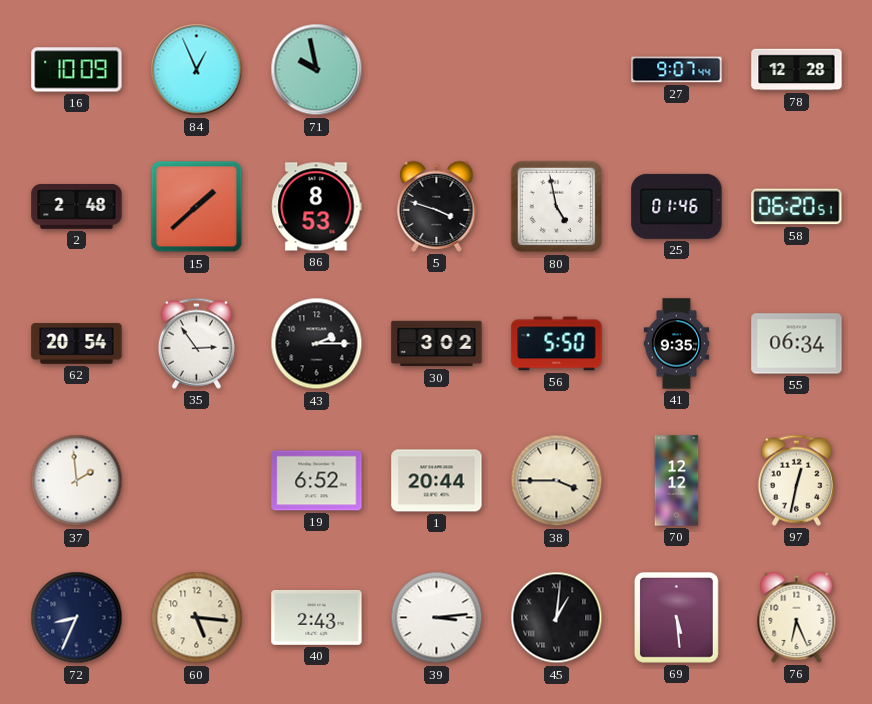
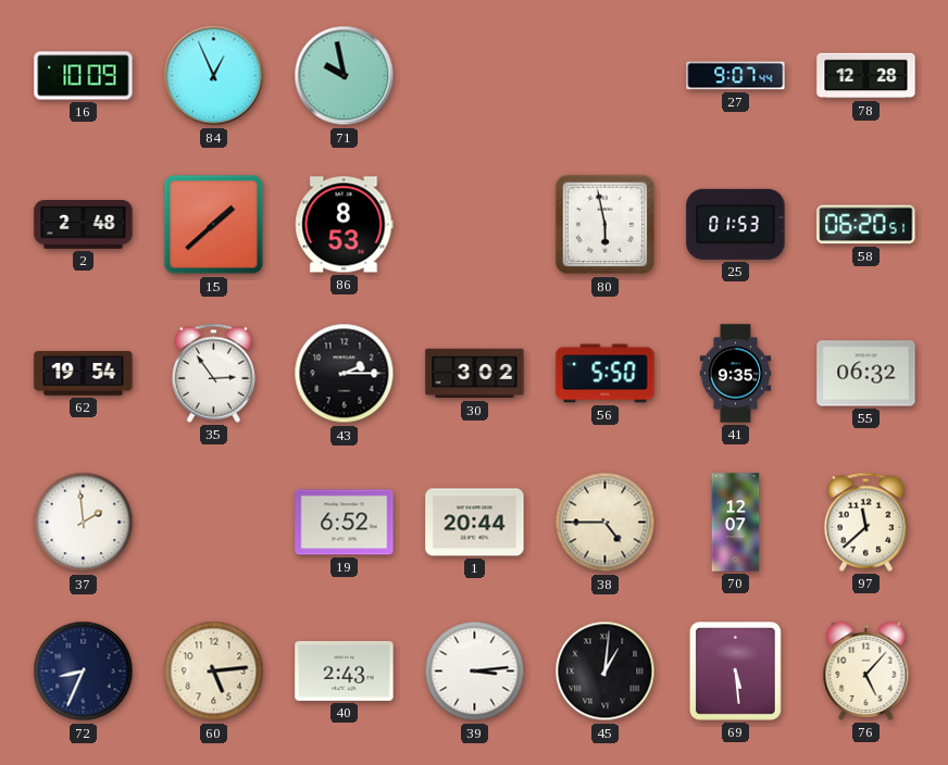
5: 3:48 -> none (437, 206)
80: 4:58 -> 5:58 (606, 225)
25: 01:46 -> 01:53 (736, 224)
62: 20:54 -> 19:54 (84, 374)
55: 06:34 -> 06:32 (866, 374)
38: 3:45 -> 4:45 (606, 523)
70: 12:12 -> 12:07 (736, 523)
97: 12:32 -> 11:38 (865, 522)
60: 5:16 -> 5:14 (214, 672)
76: 6:26 -> 5:07 (866, 670)
